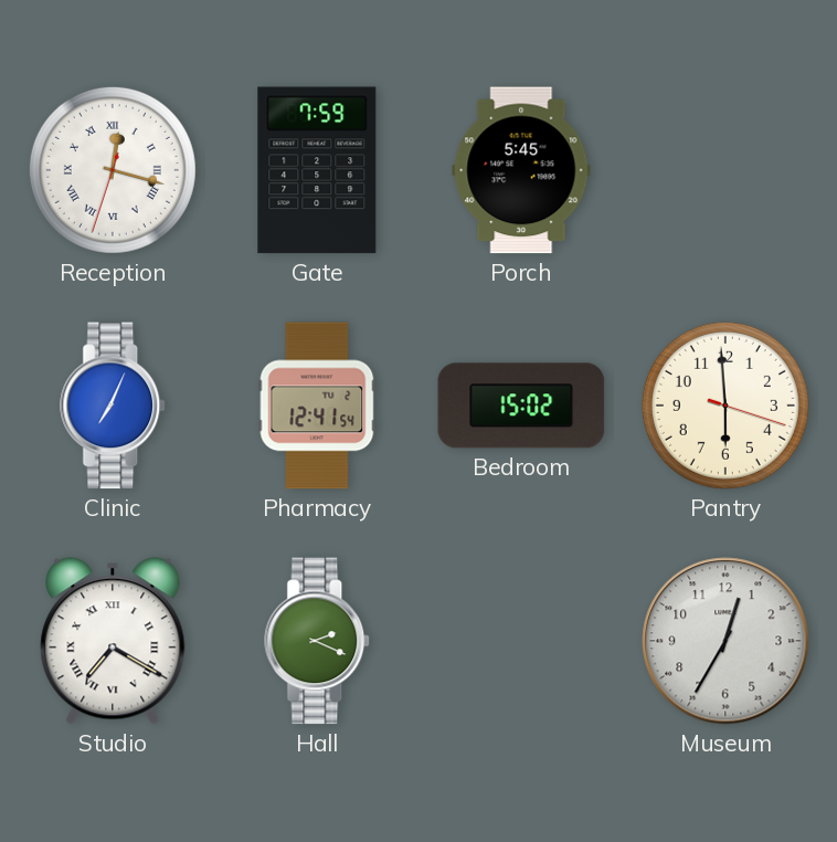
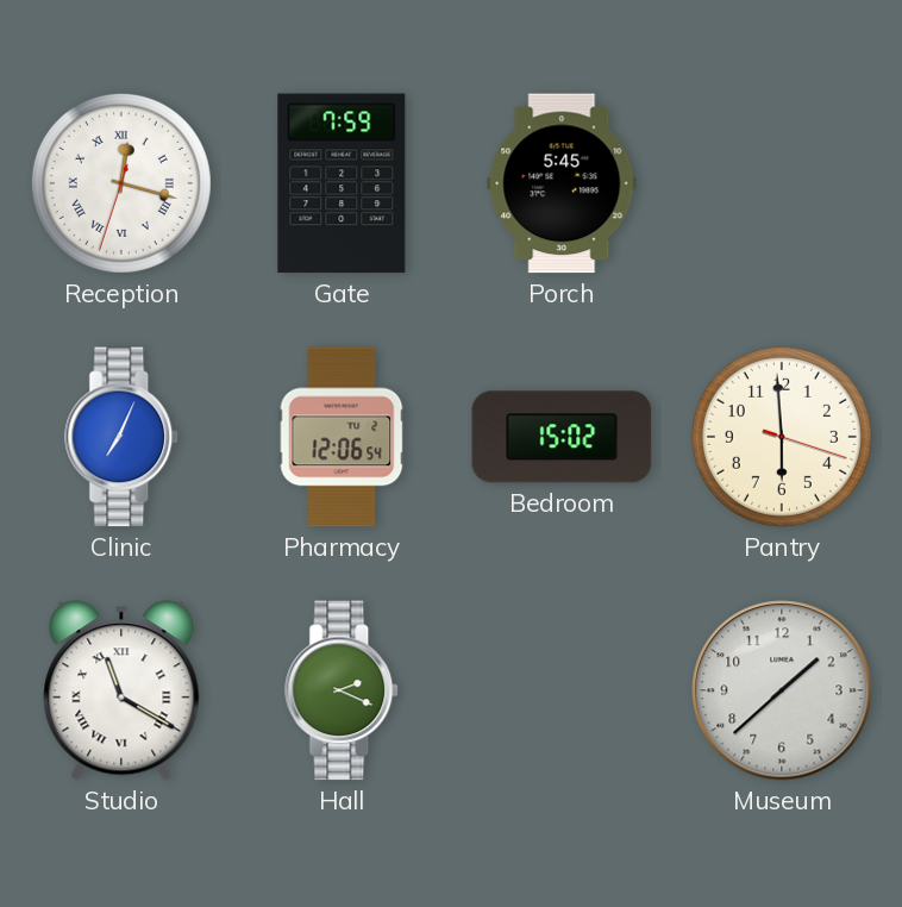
Pharmacy: 12:41 -> 12:06 (342, 437)
Studio: 7:20 -> 11:20 (121, 690)
Museum: 12:35 -> 1:38 (782, 690)
